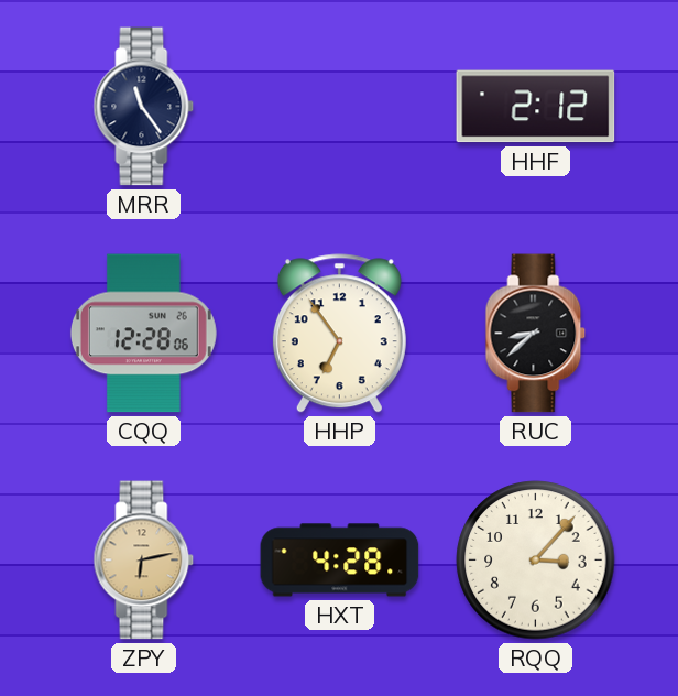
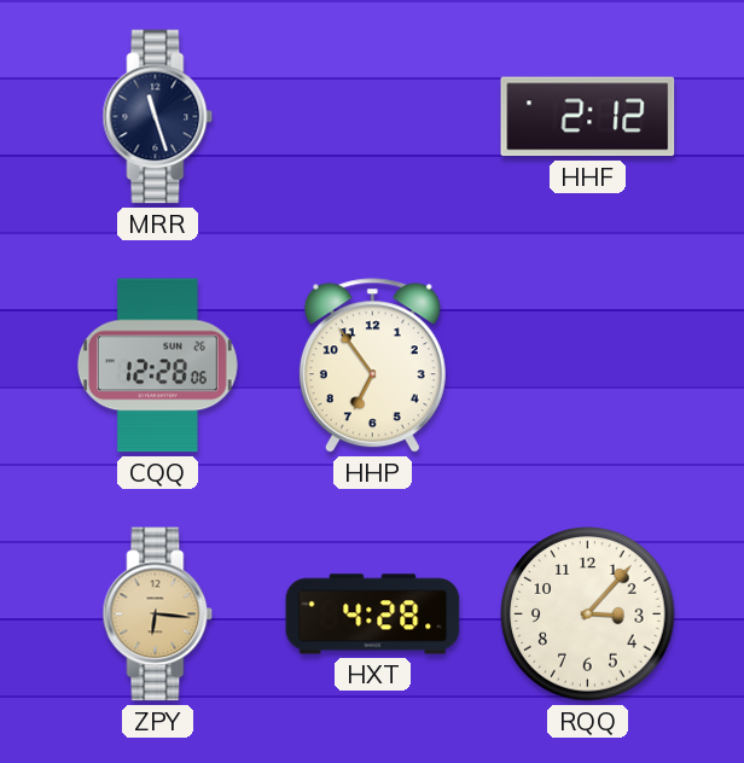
MRR: 11:24 -> 11:27 (158, 117)
RUC: 8:38 -> none (536, 334)
ZPY: 6:13 -> 6:16 (158, 615)
